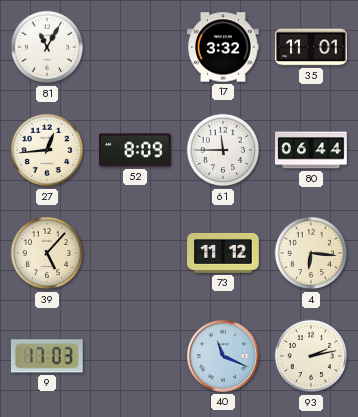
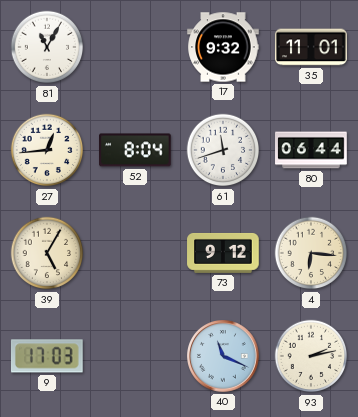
17: 3:32 -> 9:32 (223, 47)
52: 8:09 -> 8:04 (136, 150)
61: 11:45 -> 11:42 (223, 150)
39: 5:07 -> 5:05 (47, 253)
73: 11:12 -> 9:12 (223, 253)
